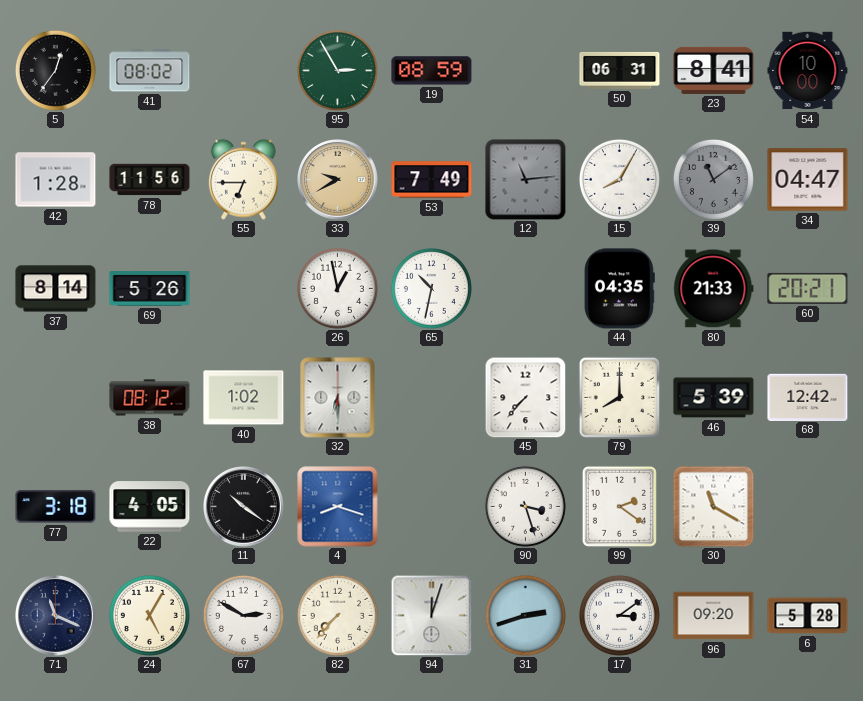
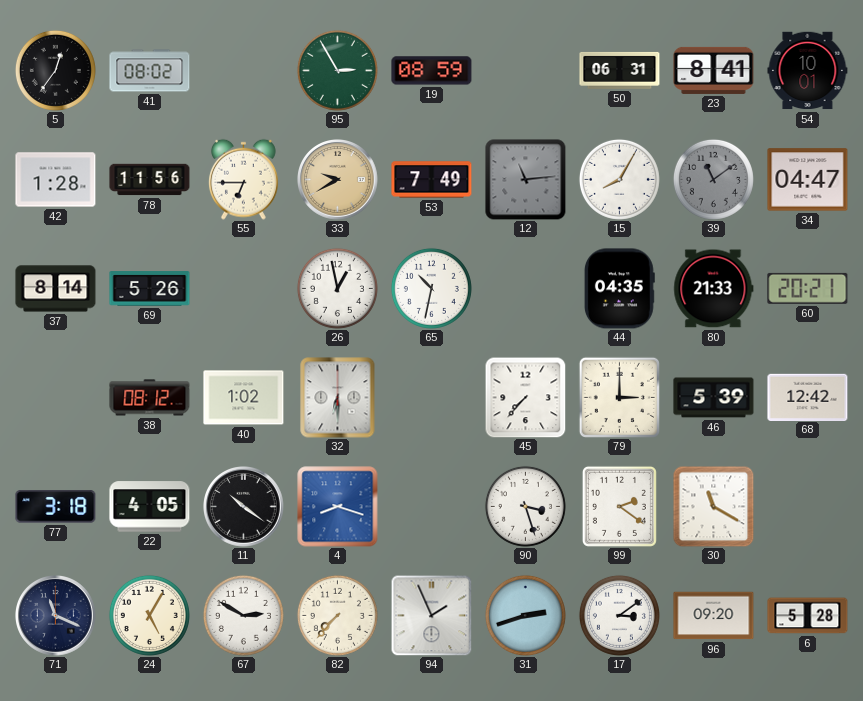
54: 10:00 -> 10:01 (808, 71)
79: 8:00 -> 3:00 (619, 397)
94: 12:03 -> 1:56 (431, 615)
